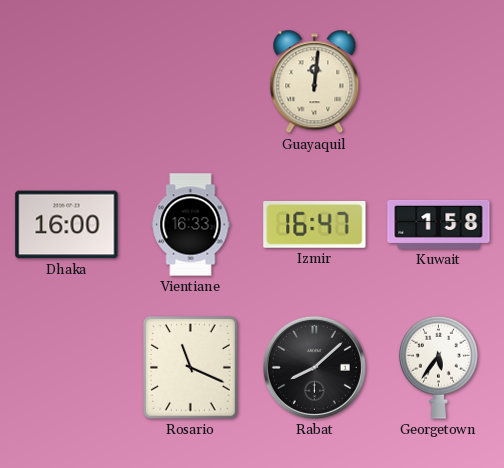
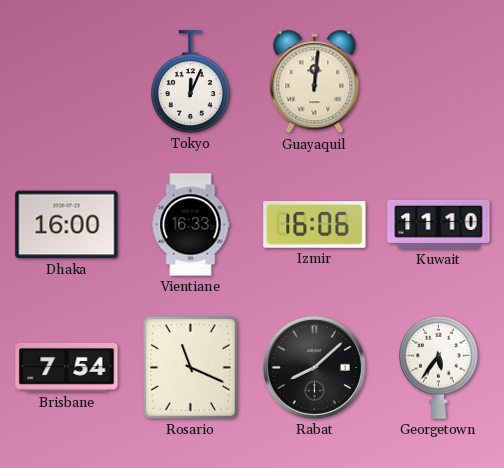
Tokyo: none -> 12:04 (191, 82)
Izmir: 16:47 -> 16:06 (315, 225)
Kuwait: 1:58 -> 11:10 (439, 224)
Brisbane: none -> 7:54 (67, 367)
